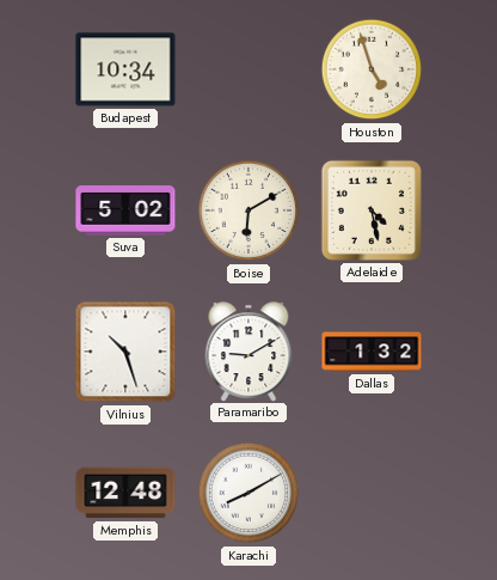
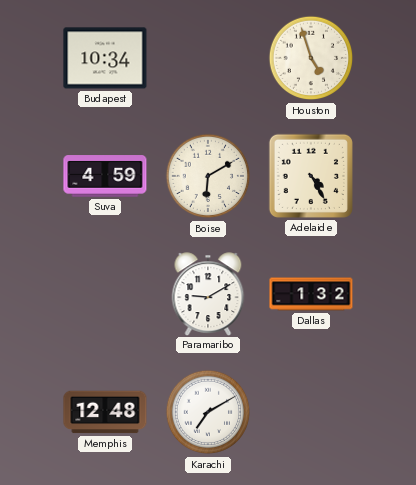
Suva: 5:02 -> 4:59 (105, 176)
Adelaide: 4:28 -> 4:25 (311, 176)
Vilnius: 10:27 -> none (125, 352)
Karachi: 8:10 -> 7:10 (208, 412)
